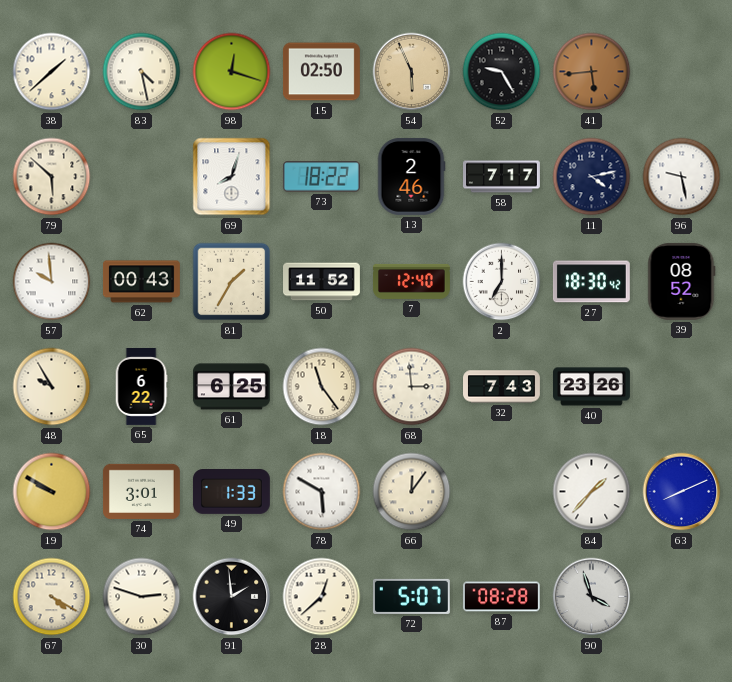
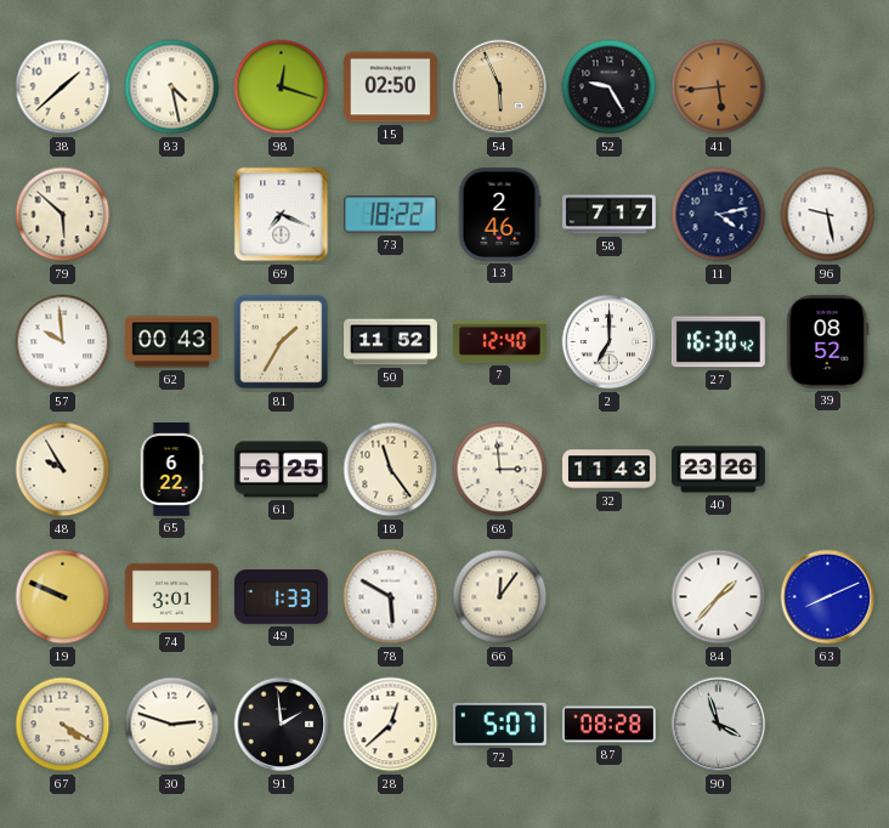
69: 8:03 -> 7:19 (282, 215)
27: 18:30 -> 16:30 (718, 342)
32: 7:43 -> 11:43 (610, 470)
19: 9:50 -> 9:49 (63, 597)
